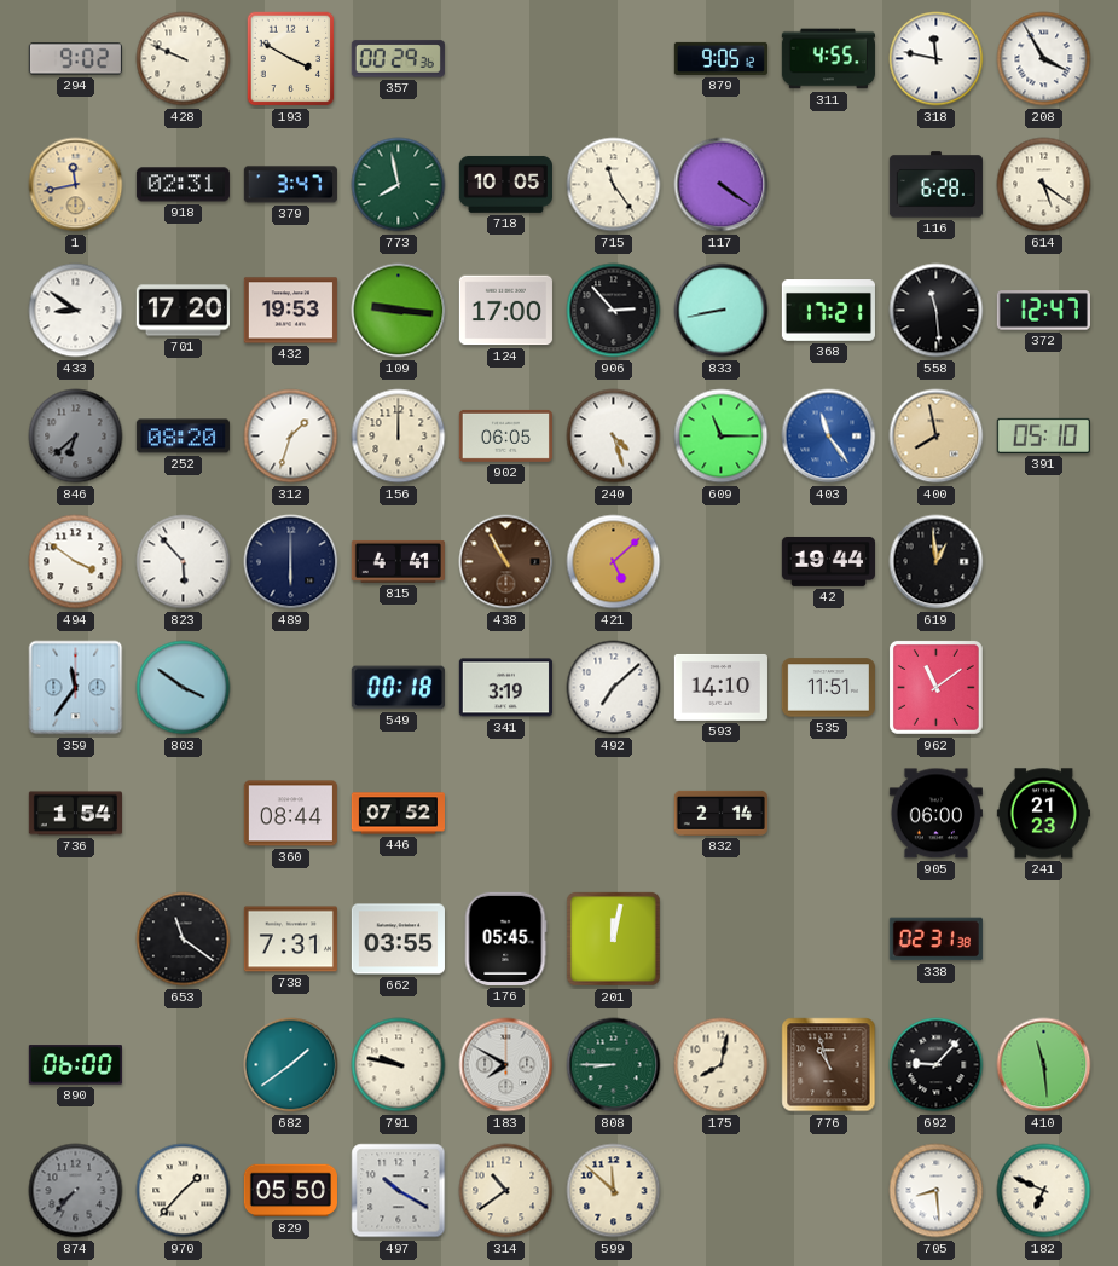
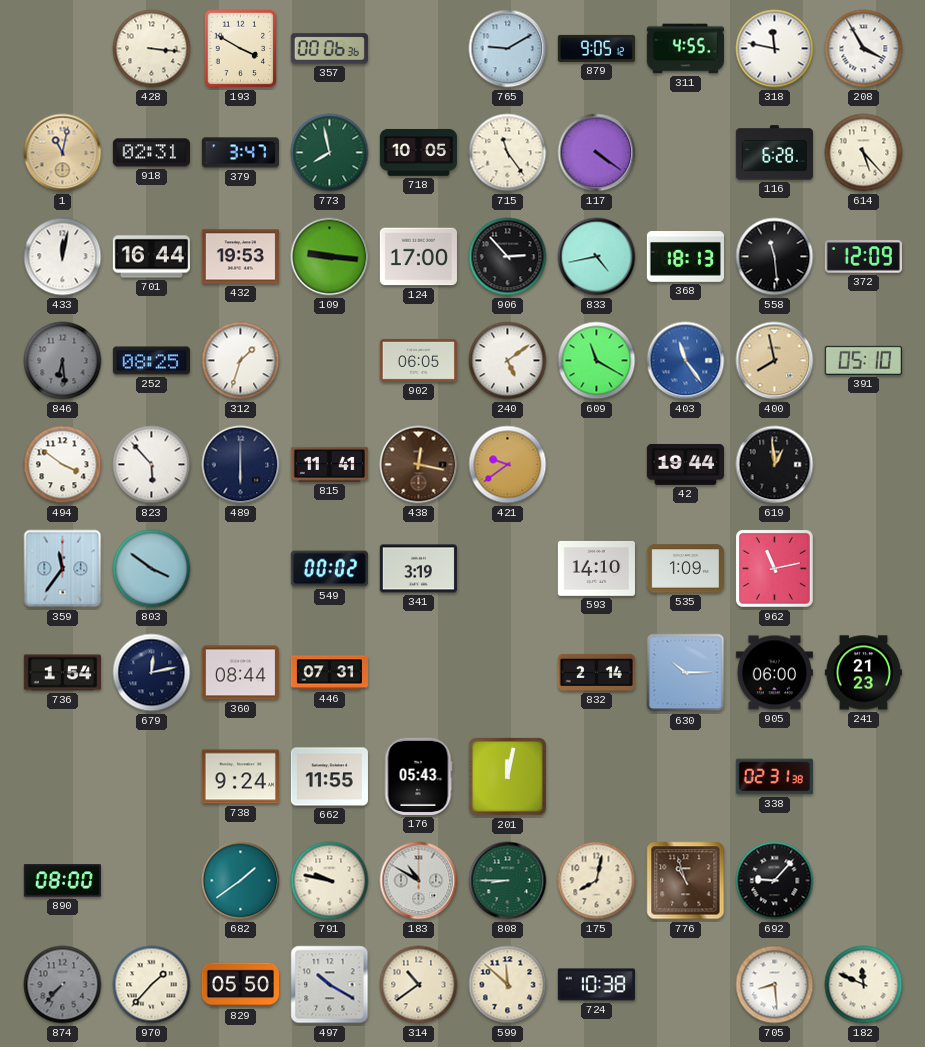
294: 9:02 -> none (75, 59)
428: 9:49 -> 3:16 (152, 49)
357: 00:29 -> 00:06 (329, 49)
765: none -> 9:10 (508, 49)
1: 11:43 -> 11:02 (63, 153)
614: 5:21 -> 5:23 (864, 153)
433: 8:51 -> 12:02 (63, 257)
701: 17:20 -> 16:44 (151, 257)
833: 8:43 -> 4:43 (597, 257)
368: 17:21 -> 18:13 (685, 257)
372: 12:47 -> 12:09 (863, 257)
846: 6:38 -> 6:29 (63, 361)
252: 08:20 -> 08:25 (151, 361)
156: 12:00 -> none (399, 437)
240: 4:27 -> 5:09 (508, 361)
609: 11:15 -> 11:20 (597, 361)
815: 4:41 -> 11:41 (329, 464)
438: 10:55 -> 12:17 (419, 465)
421: 5:08 -> 9:39 (508, 465)
549: 00:18 -> 00:02 (329, 569)
492: 7:08 -> none (614, 688)
535: 11:51 -> 1:09 (685, 569)
962: 11:09 -> 11:13 (774, 568)
679: none -> 12:13 (152, 673)
446: 07:52 -> 07:31 (329, 673)
630: none -> 10:15 (686, 673)
653: 11:21 -> none (184, 940)
738: 7:31 -> 9:24 (240, 777)
662: 03:55 -> 11:55 (329, 777)
176: 05:45 -> 05:43 (418, 776)
890: 06:00 -> 08:00 (62, 881)
183: 7:50 -> 10:50 (419, 881)
410: 11:29 -> none (1044, 1065)
724: none -> 10:38 (596, 985)
182: 6:49 -> 11:49 (864, 985)
